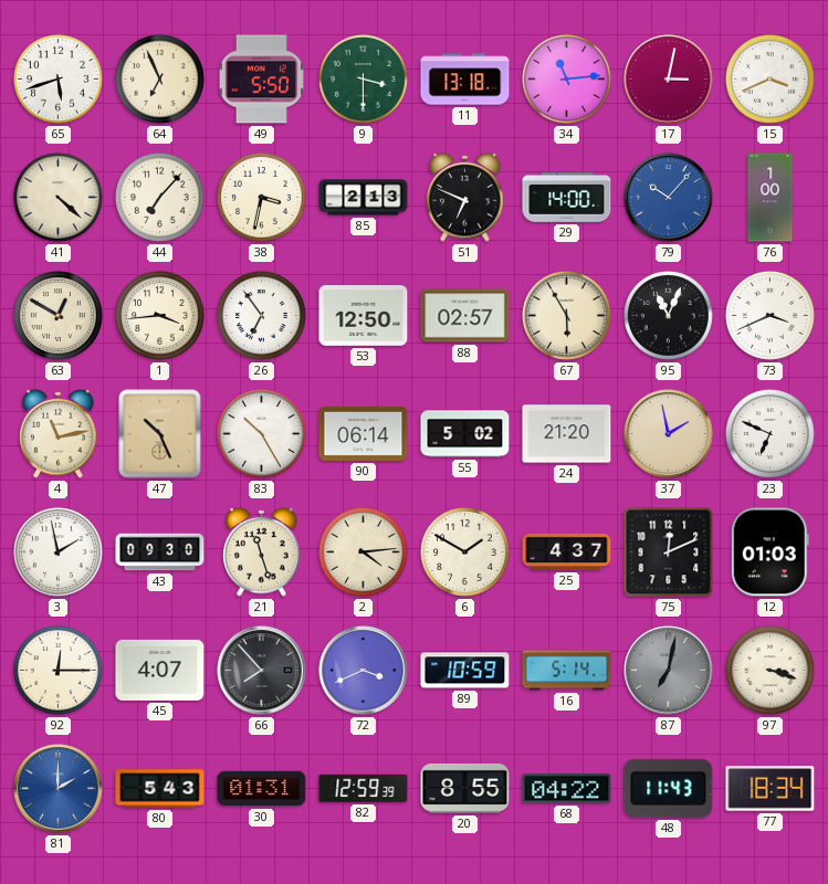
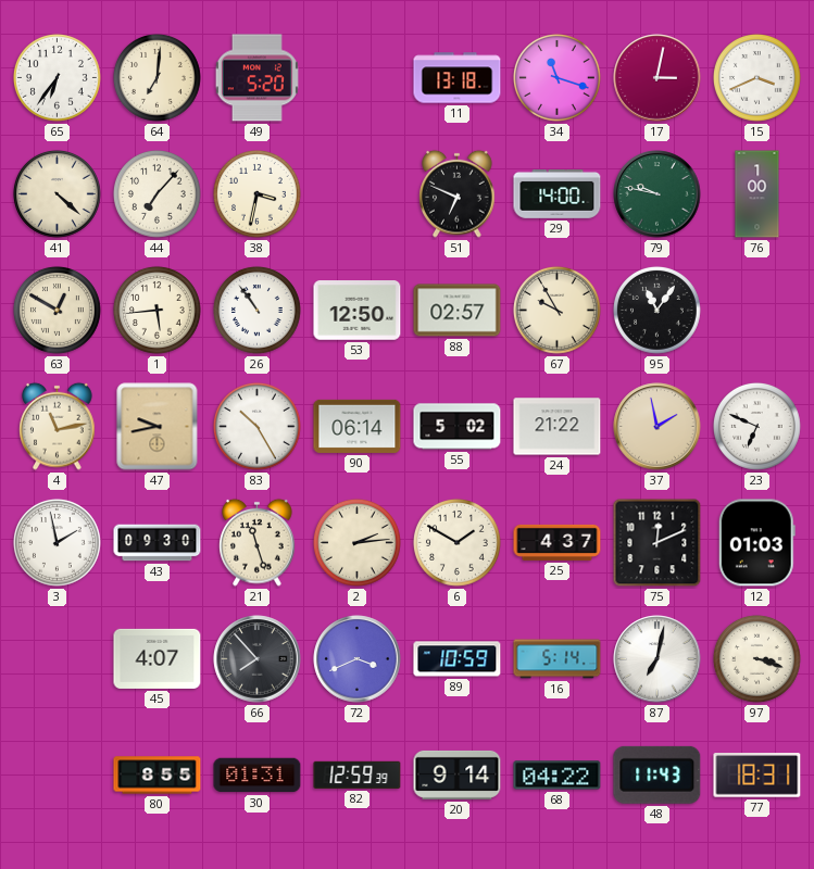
65: 5:42 -> 6:36 (58, 78)
64: 6:56 -> 7:01 (158, 78)
49: 5:50 -> 5:20 (256, 78)
9: 3:30 -> none (364, 80)
34: 11:14 -> 11:18 (558, 78)
85: 2:13 -> none (364, 198)
79: 10:07 -> 9:47 (658, 194)
79 dial: blue -> green (658, 194)
1: 3:44 -> 5:44 (158, 311)
26: 6:54 -> 10:54 (258, 311)
67: 5:55 -> 9:55 (558, 311)
95: 11:04 -> 11:06 (658, 311)
73: 3:41 -> none (771, 316)
47: 10:26 -> 9:43 (158, 427)
24: 21:20 -> 21:22 (558, 427)
2: 4:14 -> 2:14 (358, 543)
92: 12:15 -> none (59, 671)
87 dial: grey -> white (658, 659)
81: 2:00 -> none (59, 789)
80: 5:43 -> 8:55 (158, 776)
20: 8:55 -> 9:14 (458, 774)
77: 18:34 -> 18:31 (757, 776)
